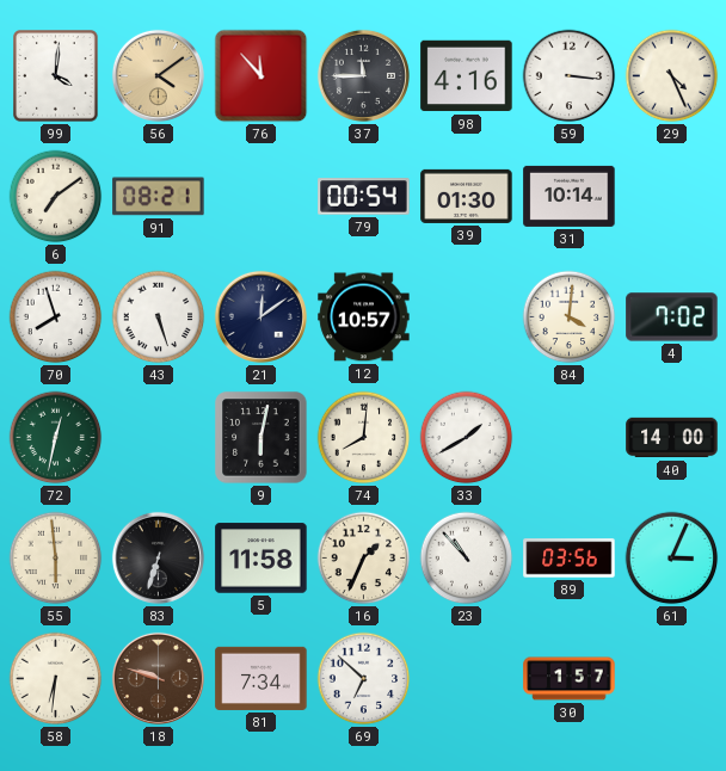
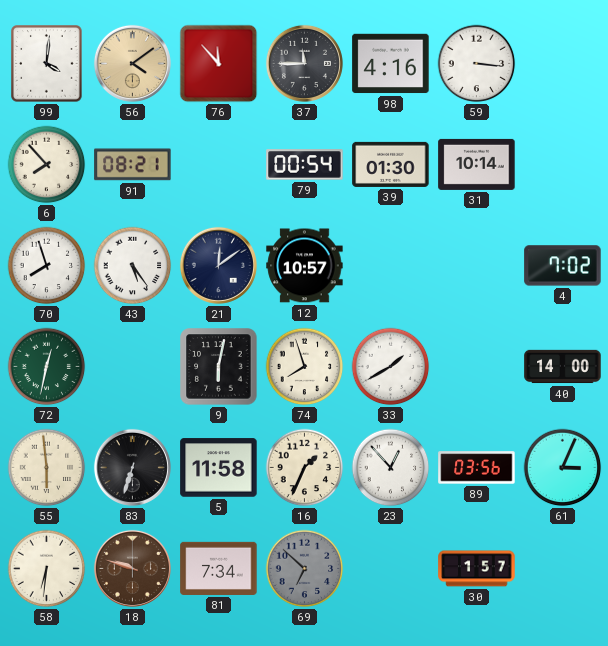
29: 4:26 -> none (672, 76)
6: 7:09 -> 7:53 (47, 165)
43: 5:27 -> 5:24 (133, 266)
84: 4:01 -> none (570, 317)
74: 8:01 -> 7:57 (305, 367)
23: 10:53 -> 12:53 (391, 468)
69 dial: white -> grey (305, 569)
